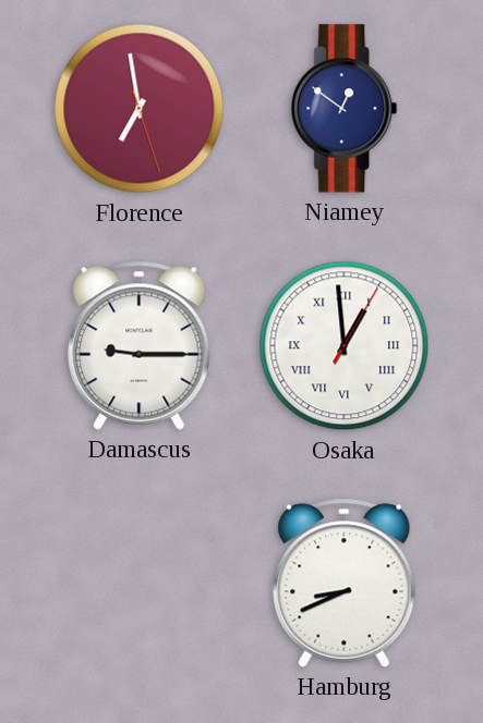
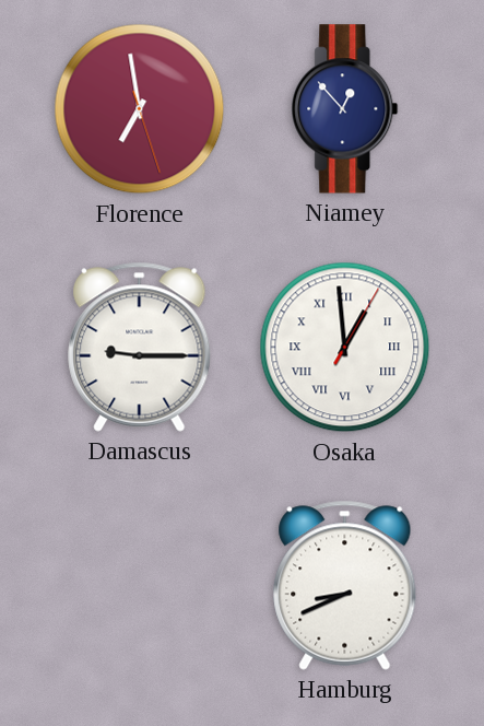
Niamey: 12:51 -> 12:53 (345, 109)
